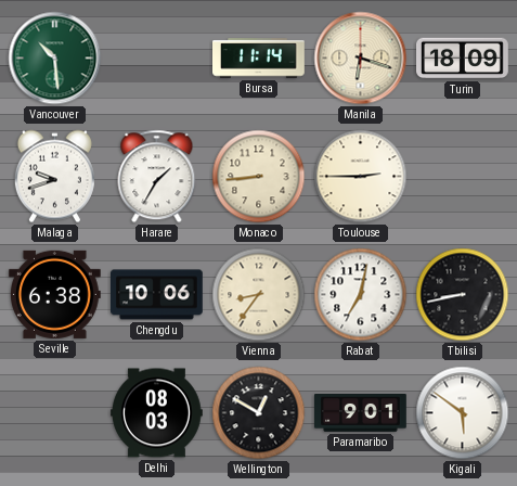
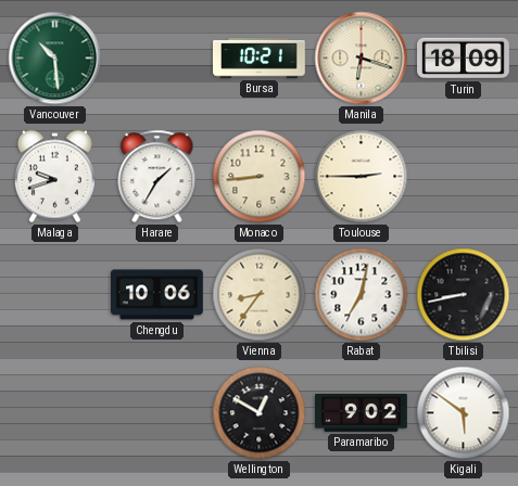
Bursa: 11:14 -> 10:21 (260, 59)
Seville: 6:38 -> none (54, 294)
Delhi: 08:03 -> none (157, 413)
Paramaribo: 9:01 -> 9:02 (362, 413)
